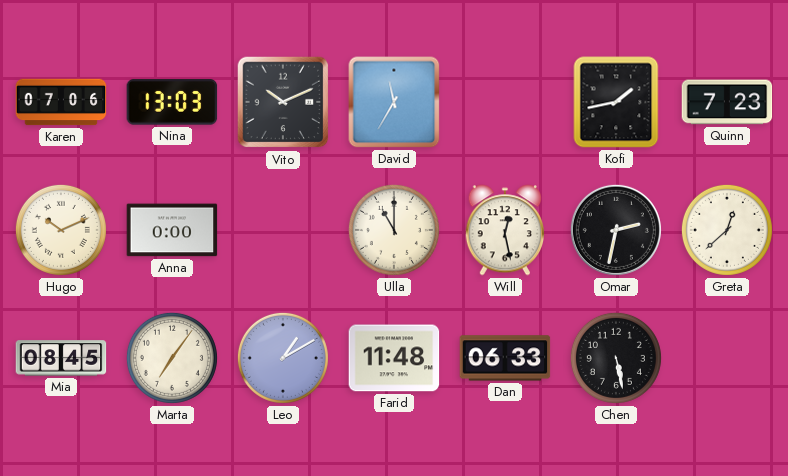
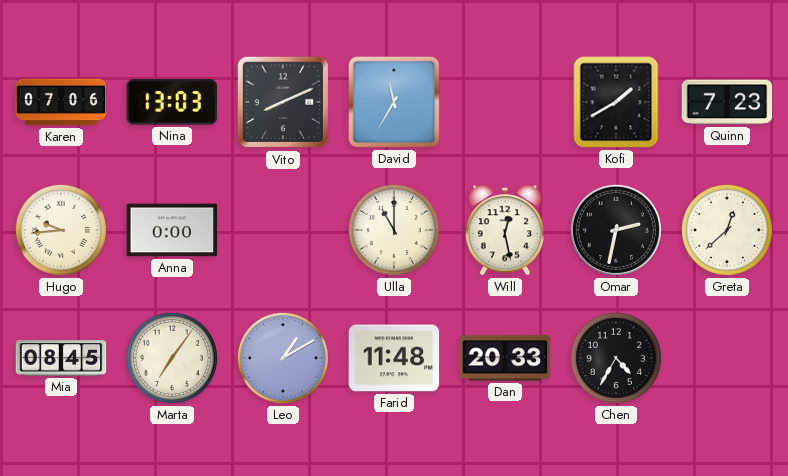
Vito: 10:11 -> 8:11 (283, 102)
Kofi: 1:43 -> 1:40 (616, 102)
Hugo: 10:11 -> 9:44 (61, 230)
Dan: 06:33 -> 20:33 (505, 358)
Chen: 5:28 -> 4:35 (616, 358)
